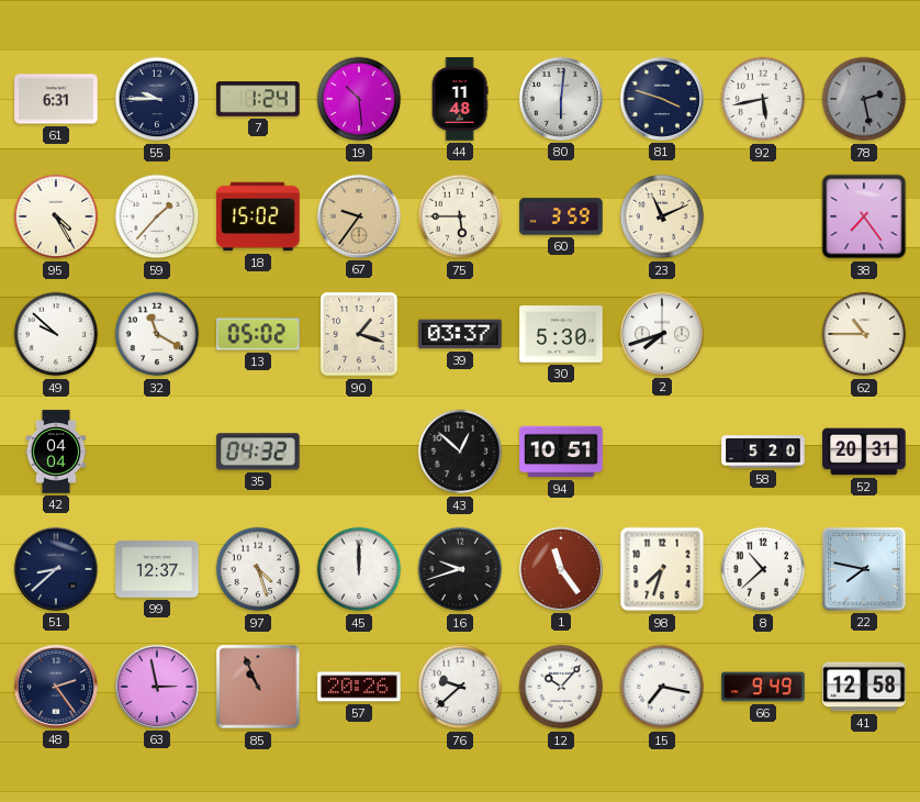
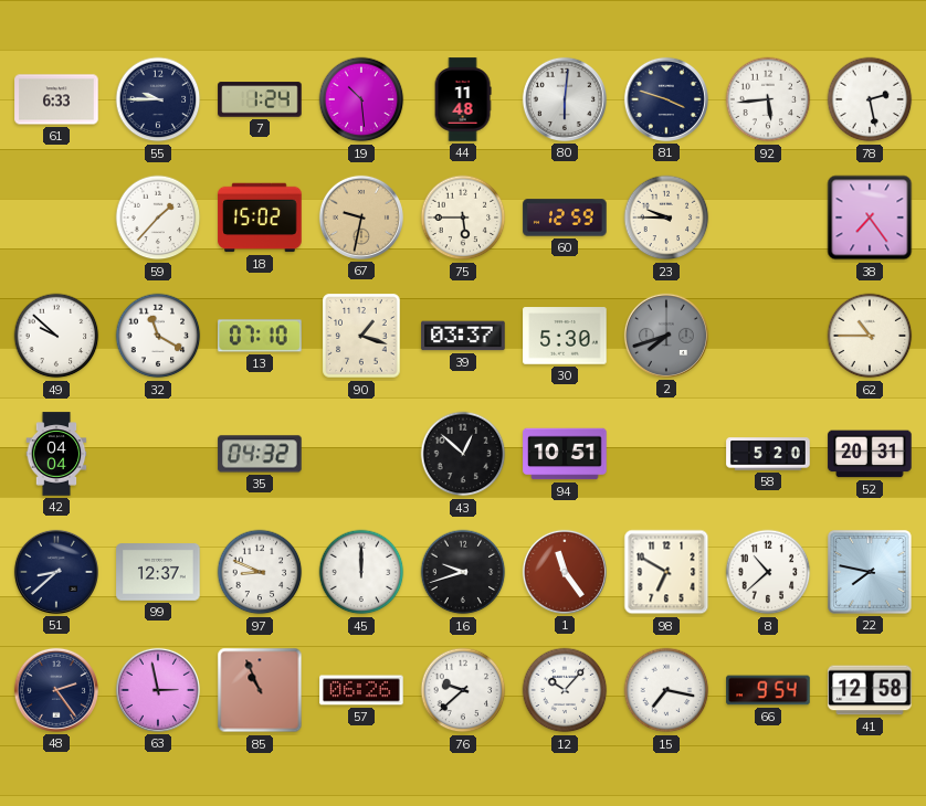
61: 6:31 -> 6:33 (56, 99)
92: 5:43 -> 5:44 (768, 99)
78 dial: grey -> white (870, 99)
95: 4:25 -> none (56, 216)
67: 9:36 -> 9:32 (361, 218)
60: 3:59 -> 12:59 (565, 218)
23: 11:11 -> 9:45 (666, 218)
13: 05:02 -> 07:10 (260, 336)
2 dial: white -> grey (666, 336)
97: 4:27 -> 8:49 (260, 572)
98: 7:33 -> 6:50 (666, 572)
57: 20:26 -> 06:26 (361, 690)
66: 9:49 -> 9:54 (768, 690)
